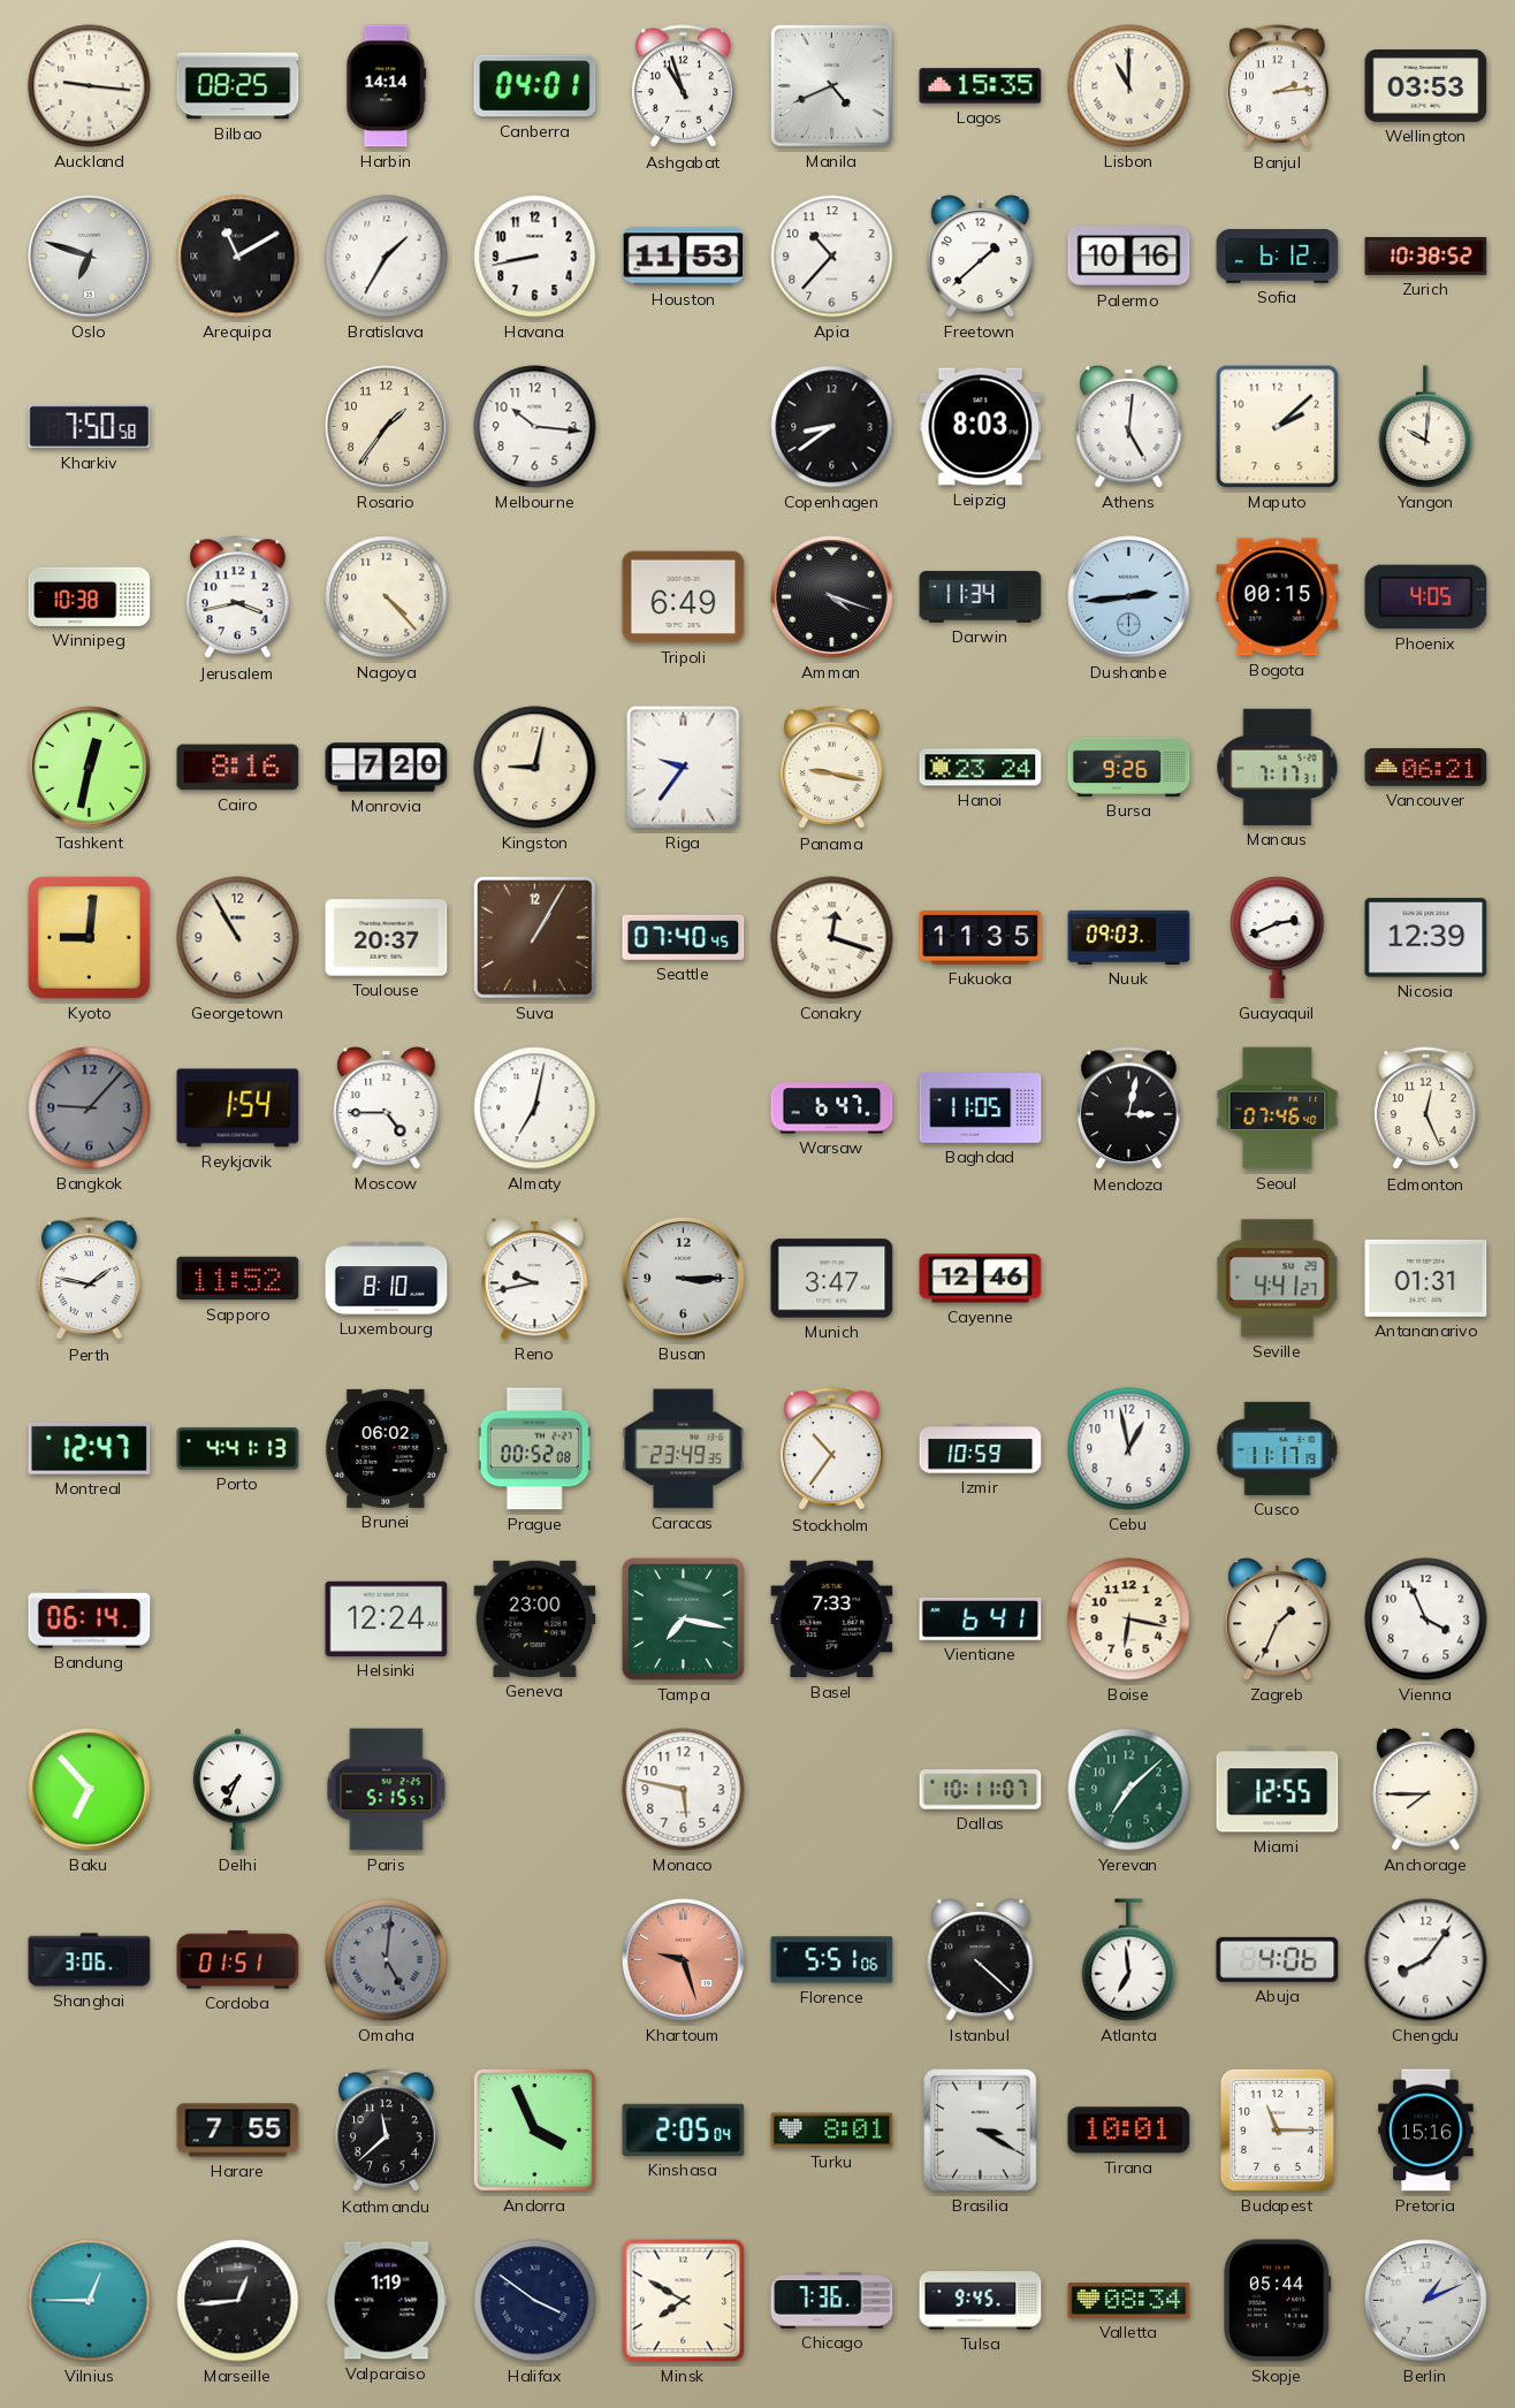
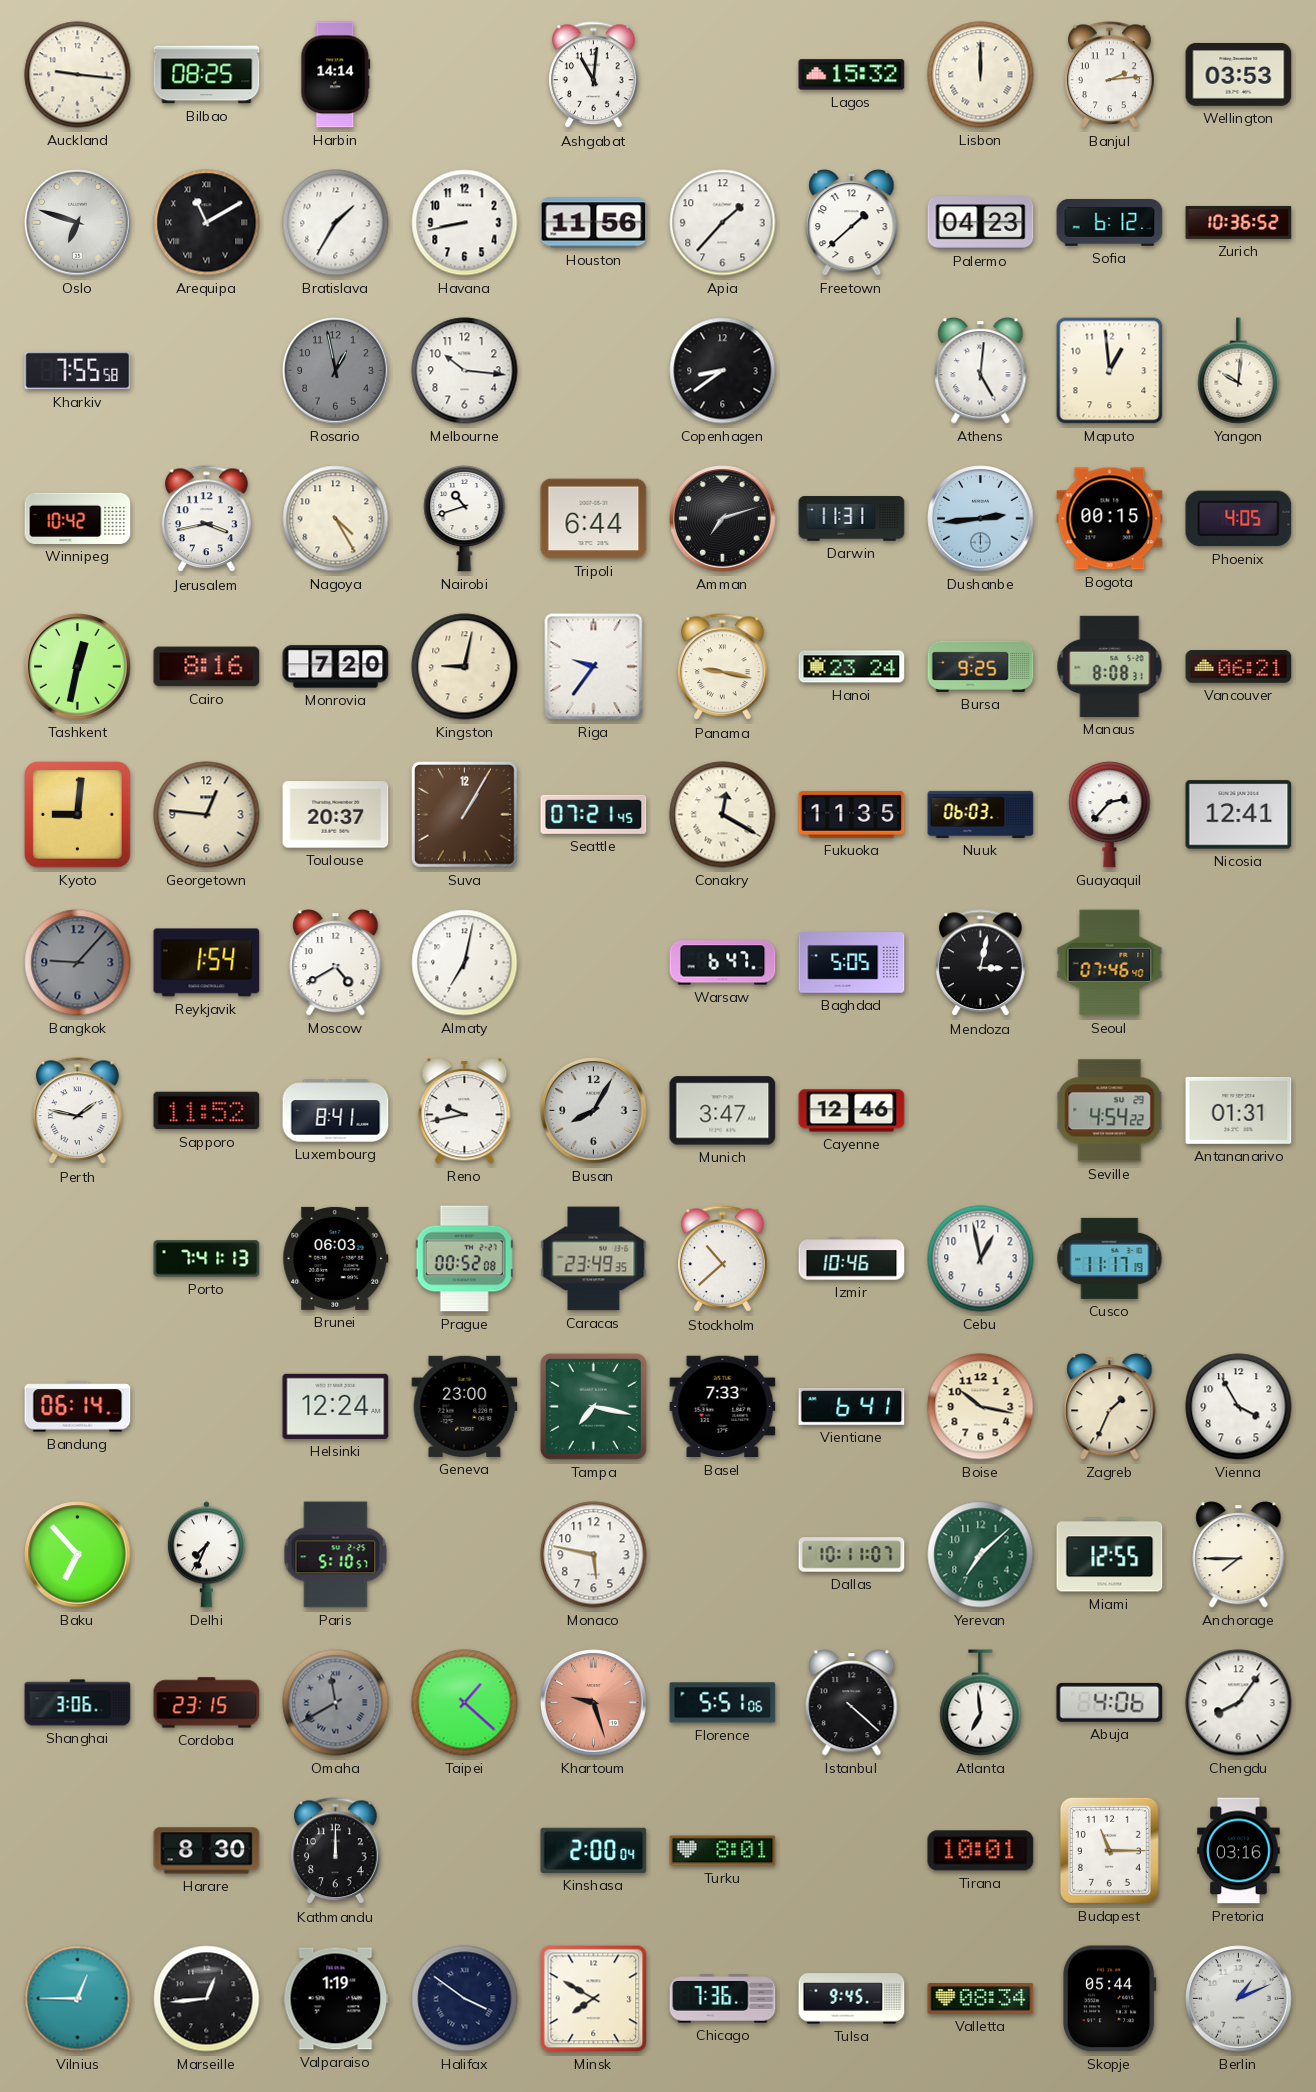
Canberra: 04:01 -> none (535, 86)
Ashgabat: 10:57 -> 11:01 (594, 75)
Manila: 4:41 -> none (832, 86)
Lagos: 15:35 -> 15:32 (852, 75)
Lisbon: 11:00 -> 12:00 (981, 75)
Houston: 11:53 -> 11:56 (594, 223)
Apia: 10:37 -> 1:37 (723, 223)
Palermo: 10:16 -> 04:23 (981, 223)
Zurich: 10:38 -> 10:36 (1239, 222)
Kharkiv: 7:50 -> 7:55 (78, 371)
Rosario: 1:36 -> 12:58 (336, 371)
Rosario dial: cream -> grey (336, 371)
Leipzig: 8:03 -> none (981, 427)
Maputo: 2:08 -> 12:59 (1110, 371)
Winnipeg: 10:38 -> 10:42 (78, 518)
Nagoya: 4:23 -> 4:25 (336, 519)
Nairobi: none -> 10:42 (465, 519)
Tripoli: 6:49 -> 6:44 (594, 519)
Amman: 4:18 -> 7:12 (723, 519)
Darwin: 11:34 -> 11:31 (852, 519)
Bursa: 9:26 -> 9:25 (981, 666)
Manaus: 7:17 -> 8:08 (1110, 666)
Georgetown: 10:55 -> 12:46 (207, 815)
Seattle: 07:40 -> 07:21 (594, 814)
Conakry: 12:18 -> 12:20 (723, 815)
Nuuk: 09:03 -> 06:03 (981, 814)
Guayaquil: 2:41 -> 2:37 (1110, 815)
Nicosia: 12:39 -> 12:41 (1239, 815)
Moscow: 4:45 -> 4:40 (336, 963)
Baghdad: 11:05 -> 5:05 (852, 963)
Edmonton: 12:26 -> none (1426, 1108)
Luxembourg: 8:10 -> 8:41 (336, 1111)
Busan: 3:15 -> 8:05 (594, 1111)
Seville: 4:41 -> 4:54 (1110, 1111)
Montreal: 12:47 -> none (90, 1449)
Porto: 4:41 -> 7:41 (207, 1259)
Brunei: 06:02 -> 06:03 (336, 1258)
Stockholm: 10:36 -> 10:38 (723, 1259)
Izmir: 10:59 -> 10:46 (852, 1259)
Boise: 6:17 -> 10:17 (981, 1407)
Vienna: 3:56 -> 3:55 (1239, 1407)
Paris: 5:15 -> 5:10 (336, 1555)
Cordoba: 01:51 -> 23:15 (207, 1703)
Omaha: 5:01 -> 11:40 (336, 1703)
Taipei: none -> 1:22 (465, 1703)
Harare: 7:55 -> 8:30 (207, 1851)
Kathmandu: 11:38 -> 12:00 (336, 1851)
Andorra: 3:56 -> none (535, 2131)
Kinshasa: 2:05 -> 2:00 (594, 1850)
Brasilia: 3:20 -> none (981, 2131)
Pretoria: 15:16 -> 03:16 (1239, 1851)
